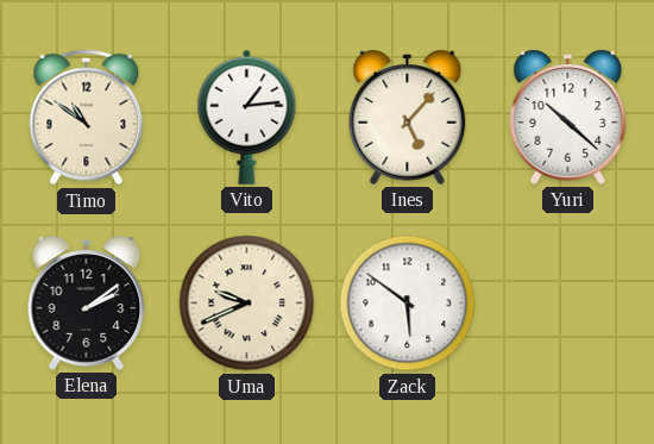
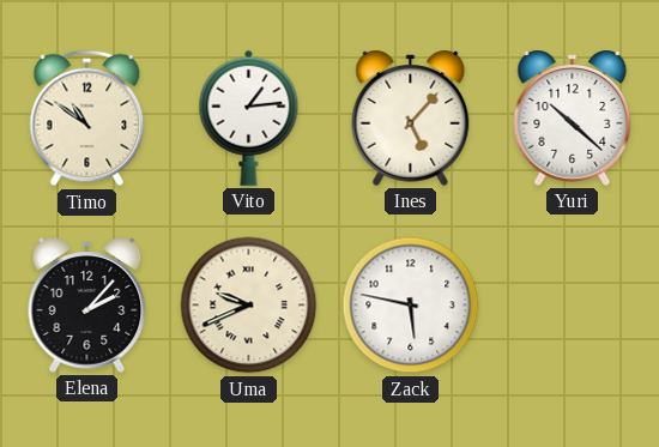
Elena: 2:09 -> 2:07 (87, 304)
Zack: 5:51 -> 5:47 (411, 306)
